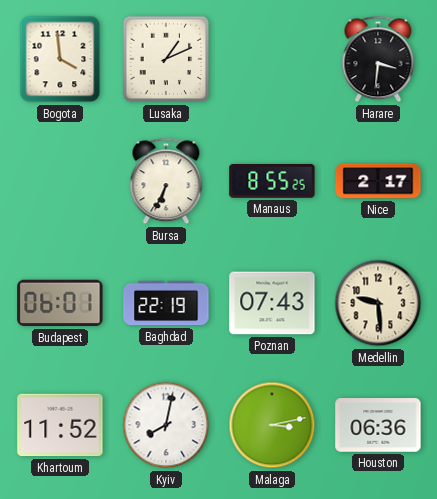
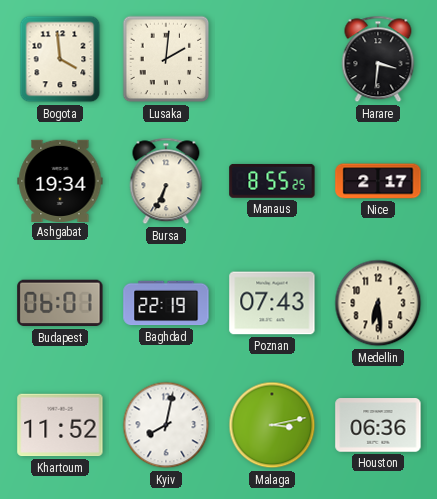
Lusaka: 1:11 -> 2:01 (166, 59)
Ashgabat: none -> 19:34 (60, 180)
Medellin: 9:29 -> 6:29 (378, 303)
